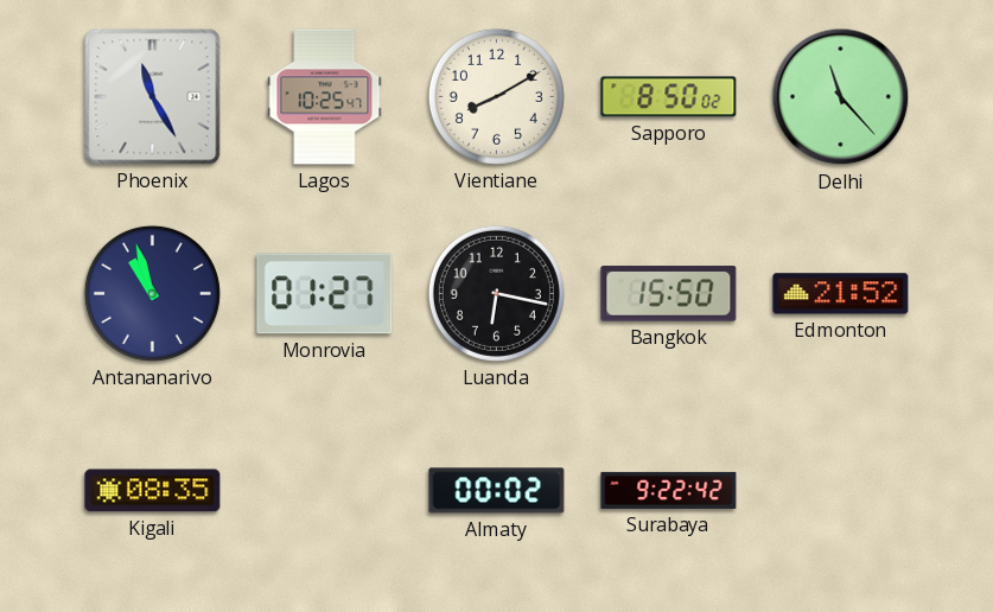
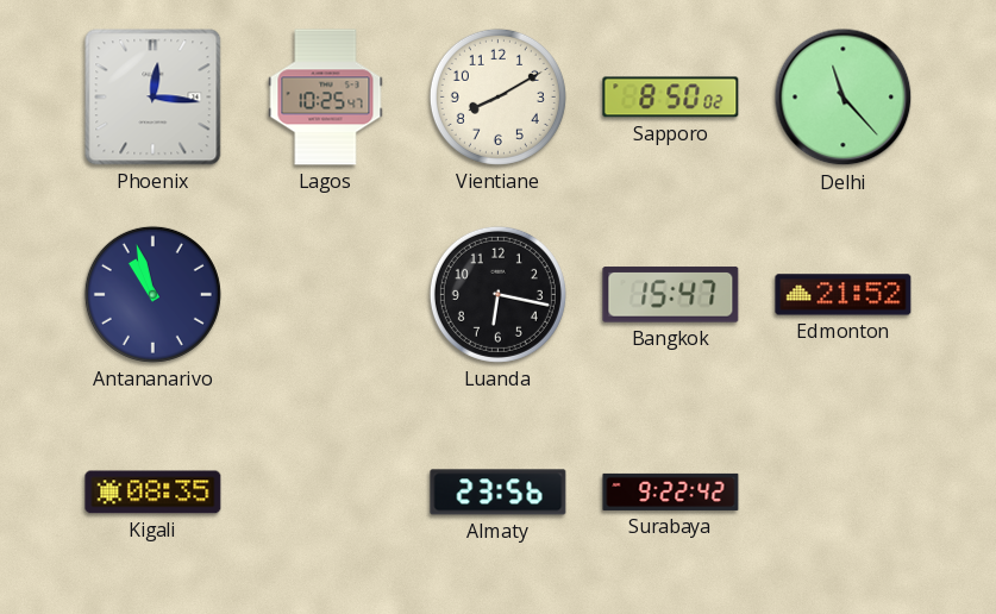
Phoenix: 11:25 -> 12:16 (154, 98)
Monrovia: 01:27 -> none (325, 294)
Bangkok: 15:50 -> 15:47 (671, 295)
Almaty: 00:02 -> 23:56 (499, 493)
